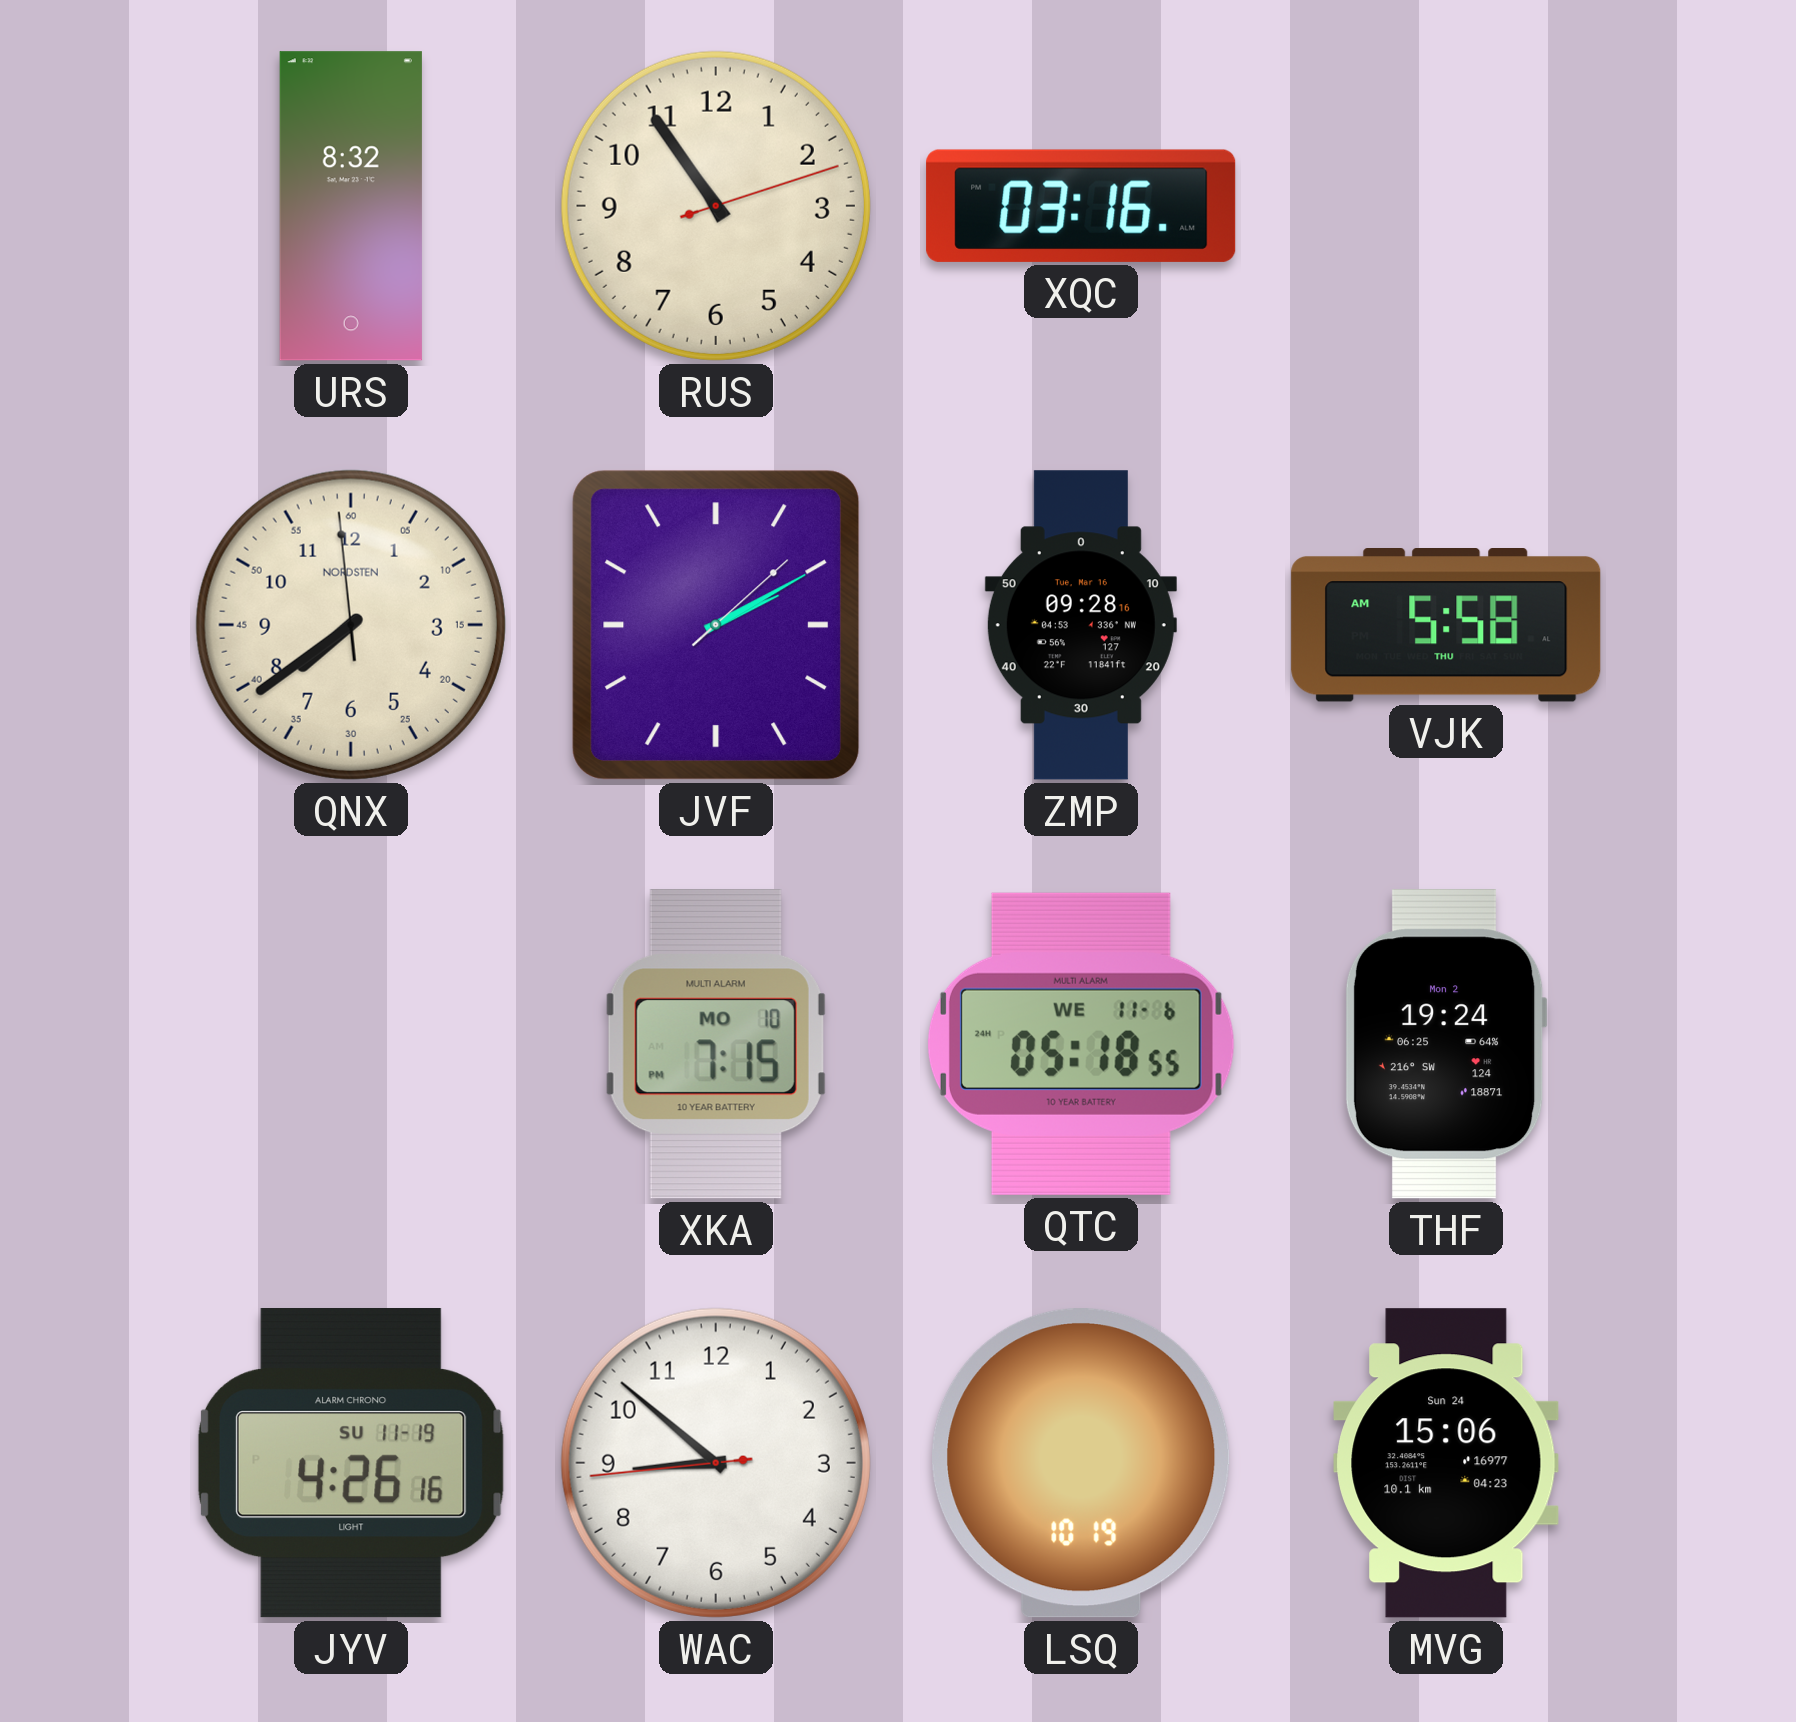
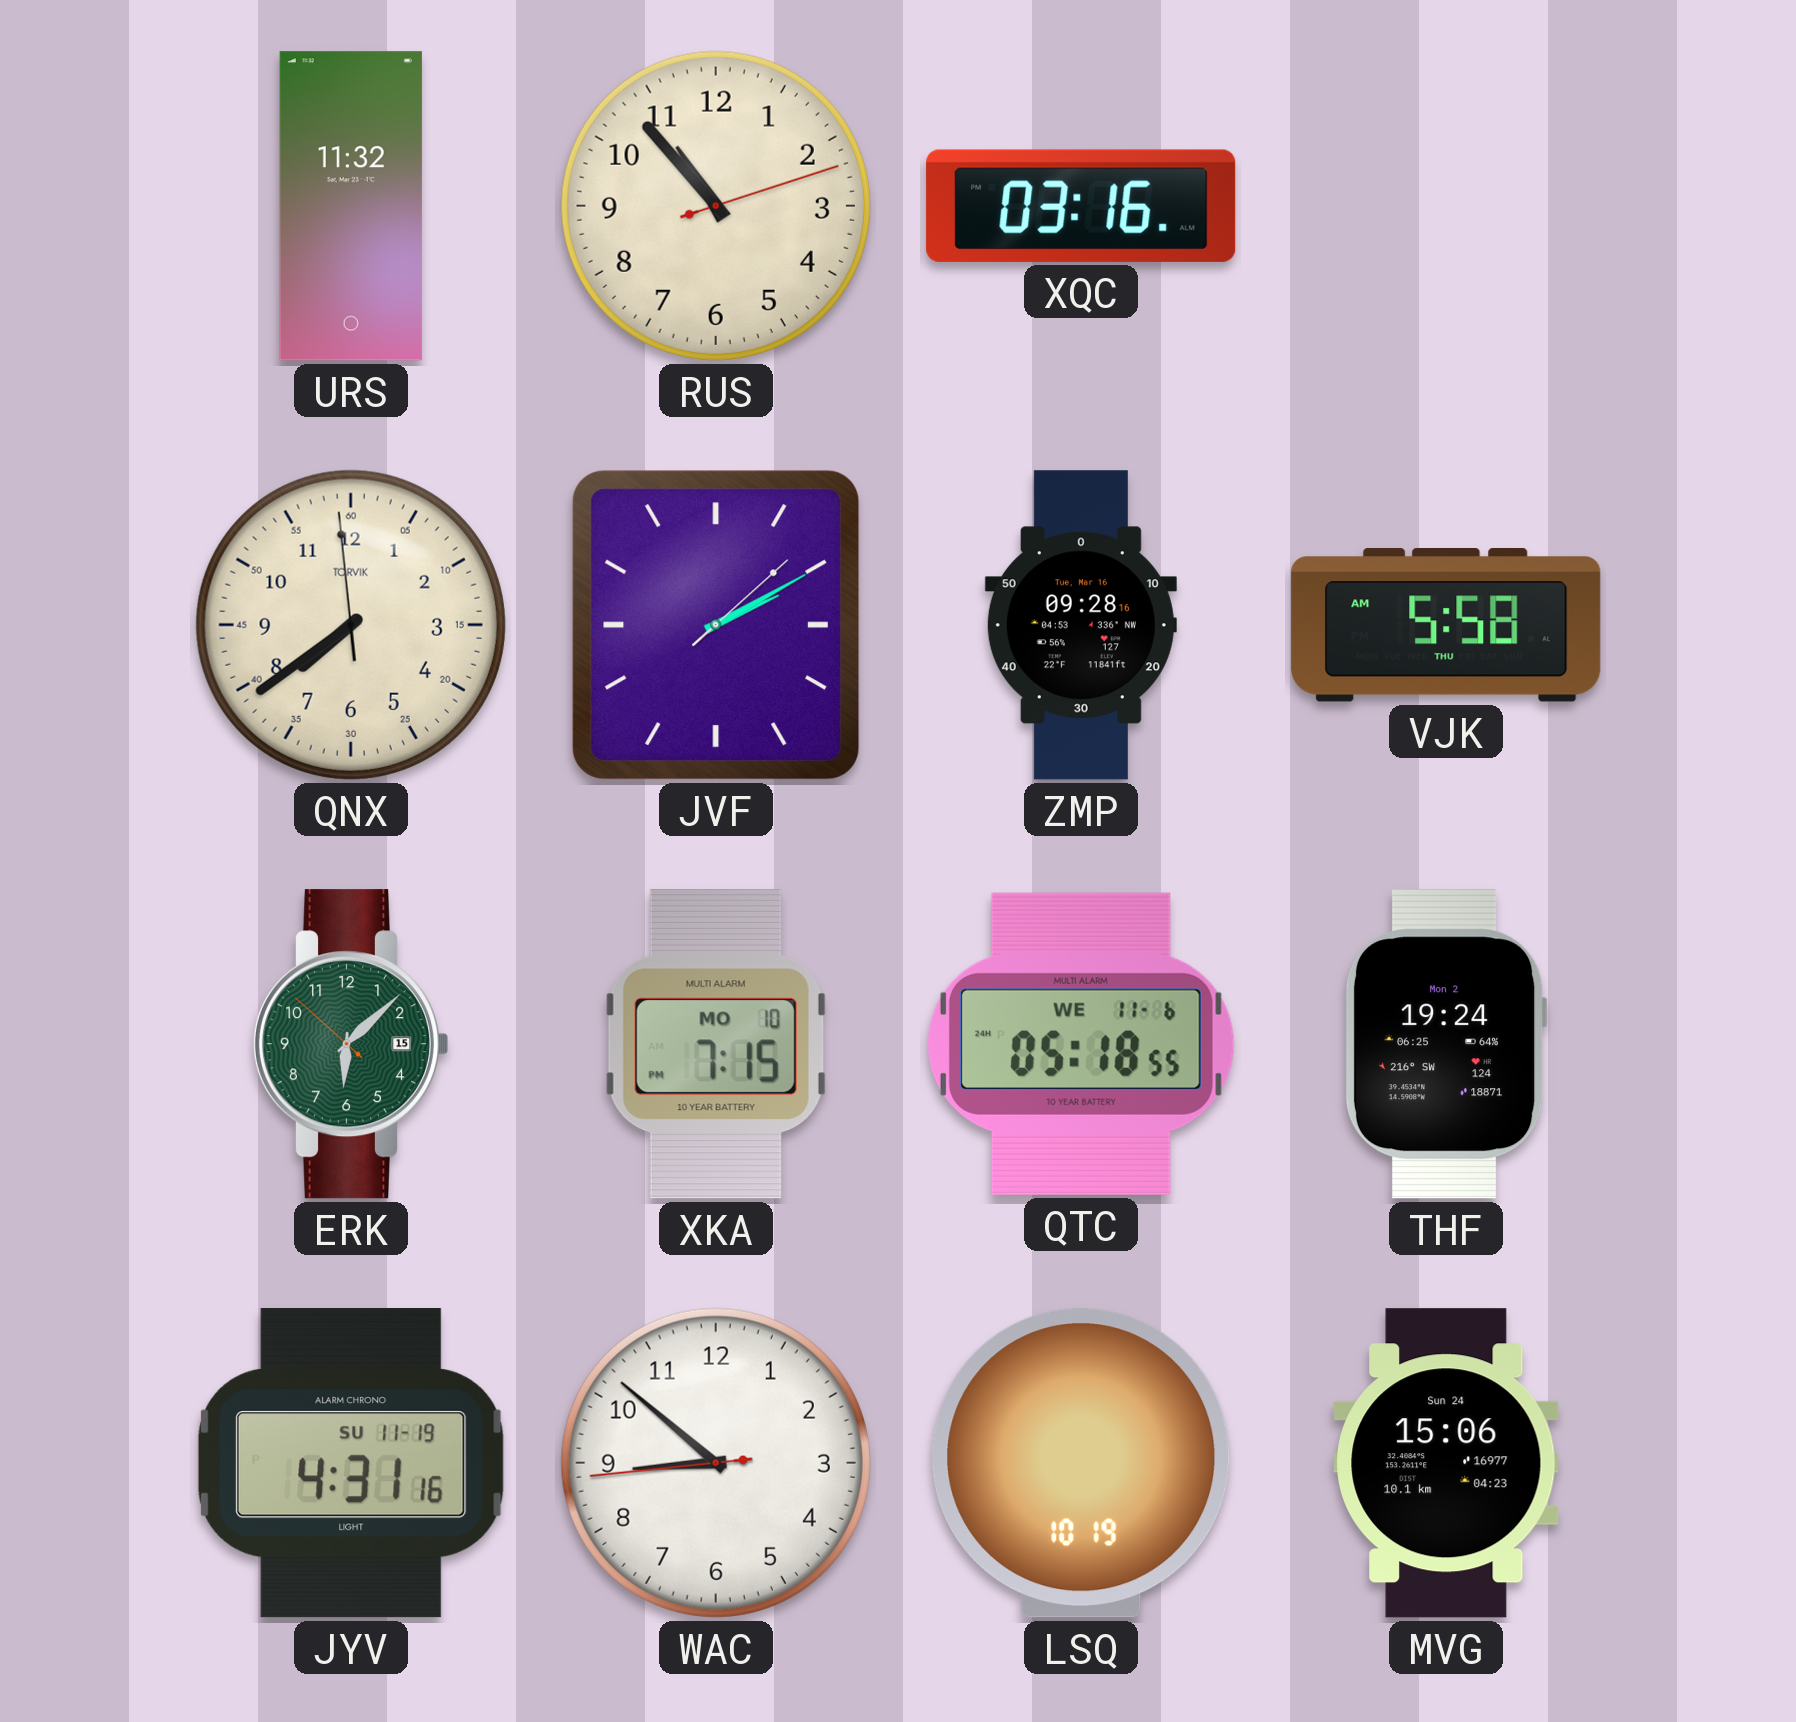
URS: 8:32 -> 11:32 (351, 206)
RUS: 10:54 -> 10:53 (716, 206)
QNX brand: NORDSTEN -> TORVIK (351, 625)
ERK: none -> 6:07 (350, 1044)
JYV: 4:26 -> 4:31 (351, 1463)
